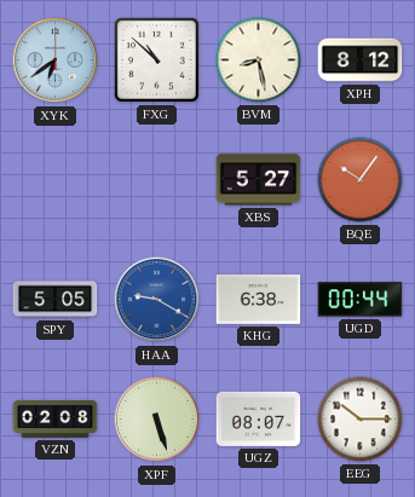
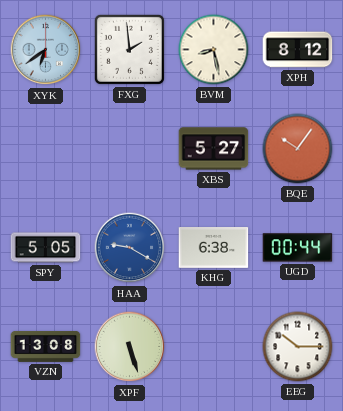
FXG: 10:52 -> 1:59 (129, 49)
VZN: 02:08 -> 13:08 (46, 346)
UGZ: 08:07 -> none (259, 418)
